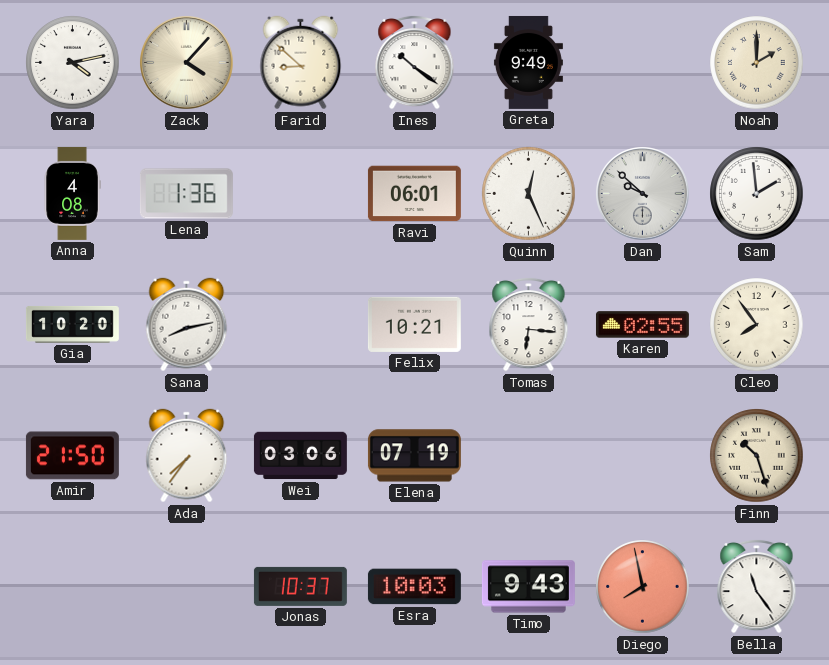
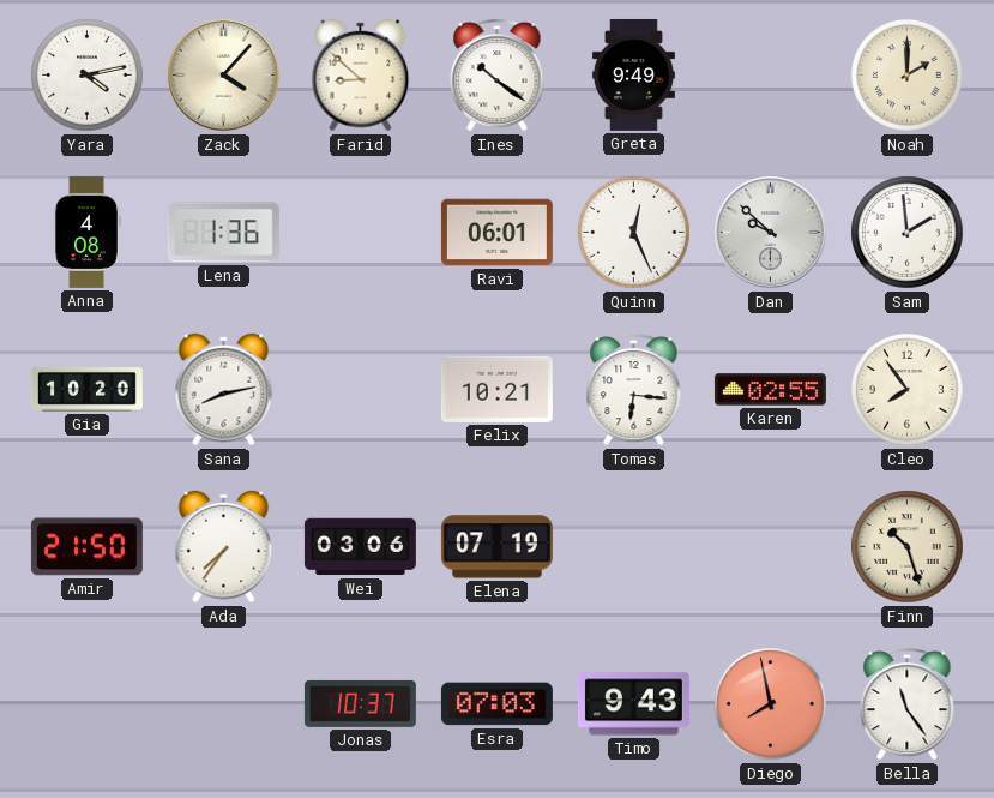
Esra: 10:03 -> 07:03 (496, 704)
